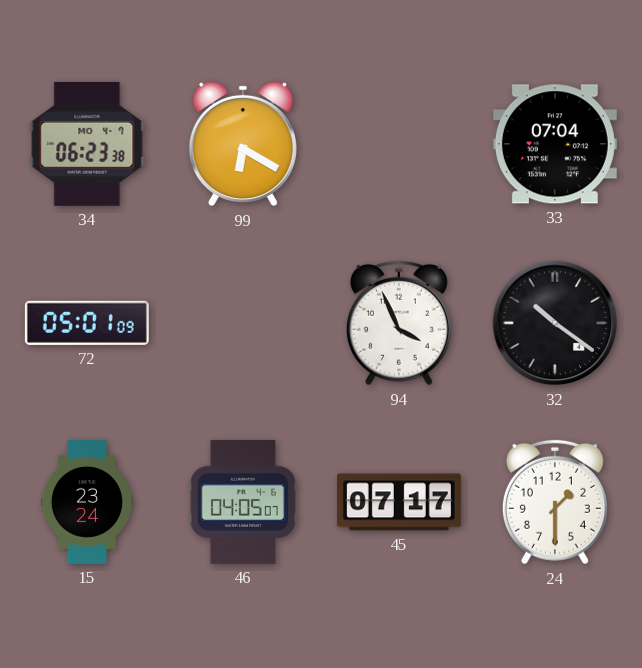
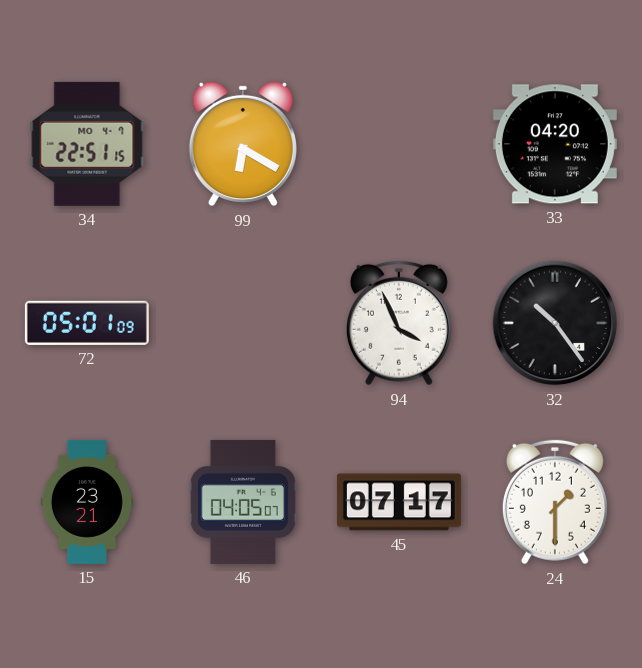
34: 06:23 -> 22:51 (87, 144)
33: 07:04 -> 04:20 (555, 144)
32: 10:21 -> 10:24 (555, 323)
15: 23:24 -> 23:21 (87, 502)
